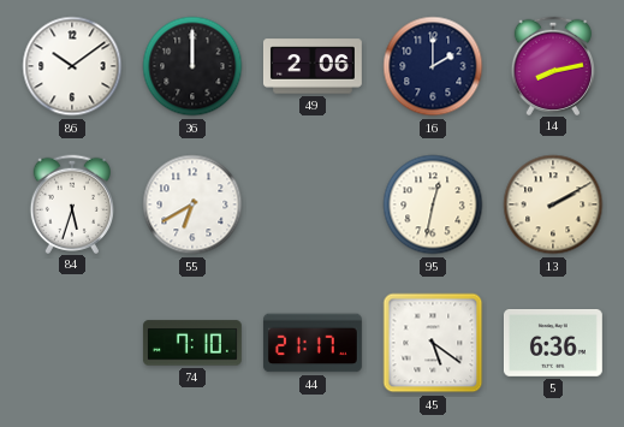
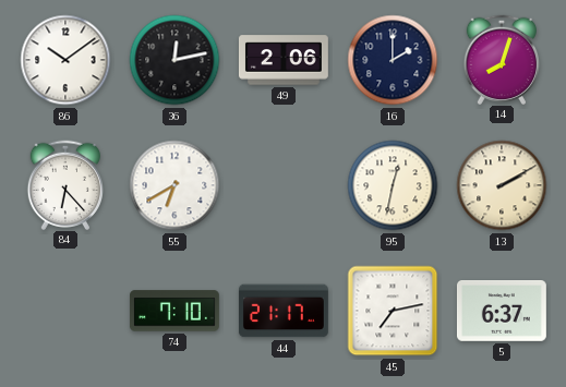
36: 12:00 -> 12:13 (174, 60)
14: 8:13 -> 8:03 (501, 59)
84: 5:33 -> 6:23 (64, 184)
45: 5:21 -> 7:13 (393, 311)
5: 6:36 -> 6:37 (502, 312)
